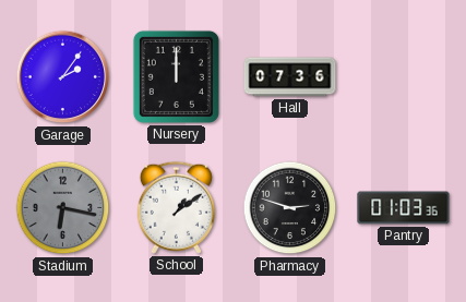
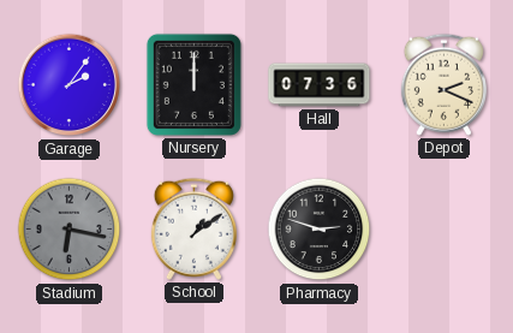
Depot: none -> 2:19 (443, 84)
Pantry: 01:03 -> none (404, 208)
